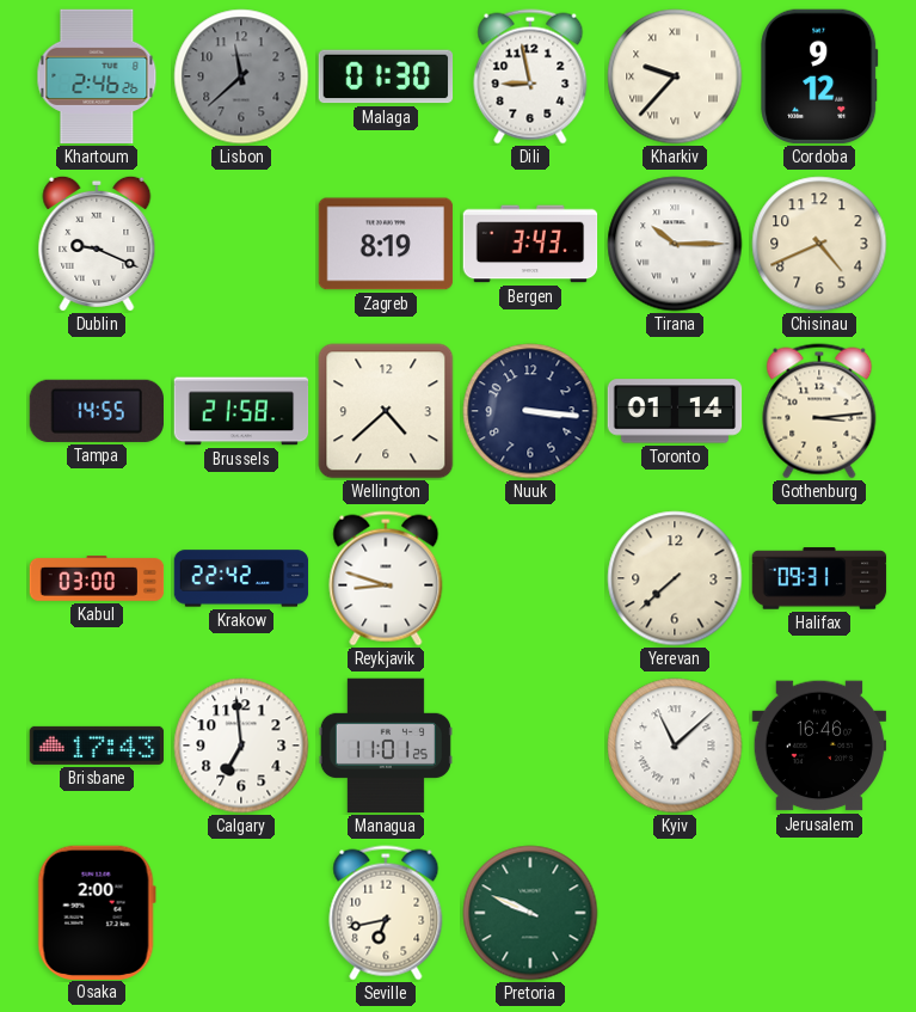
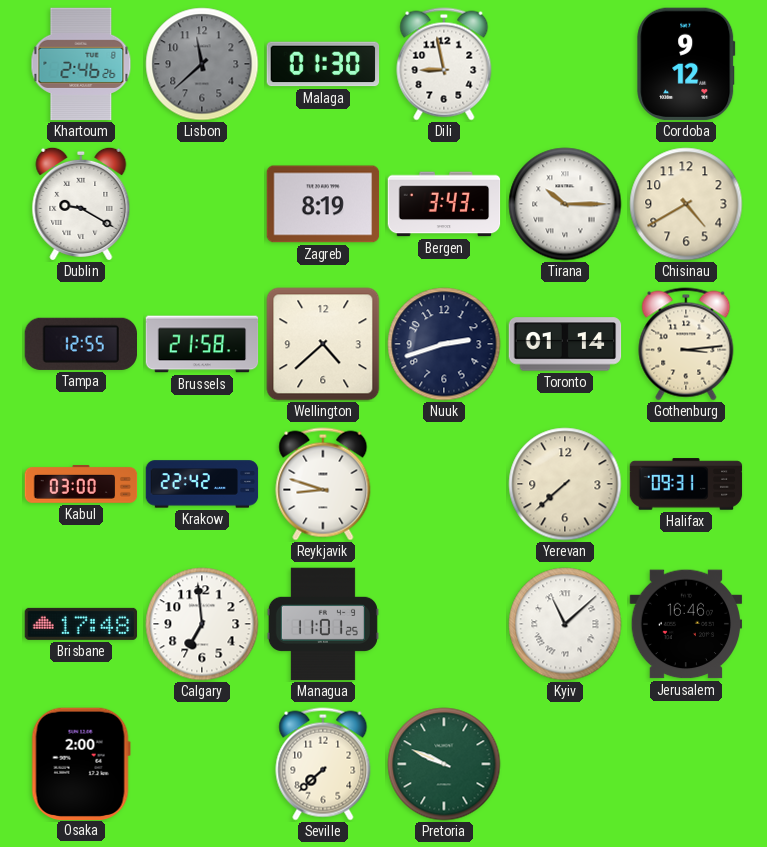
Kharkiv: 9:37 -> none (675, 76)
Dublin: 9:19 -> 9:20 (81, 204)
Chisinau: 4:41 -> 4:40 (686, 204)
Tampa: 14:55 -> 12:55 (80, 344)
Nuuk: 3:16 -> 2:42 (444, 344)
Brisbane: 17:43 -> 17:48 (81, 624)
Seville: 6:43 -> 7:38 (323, 764)
